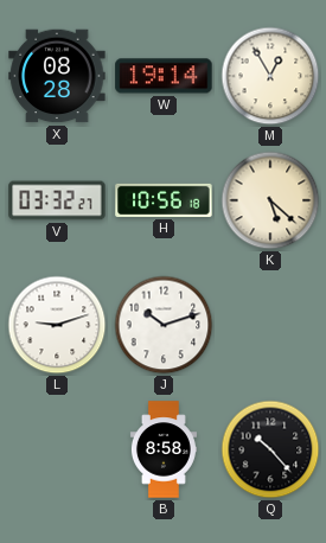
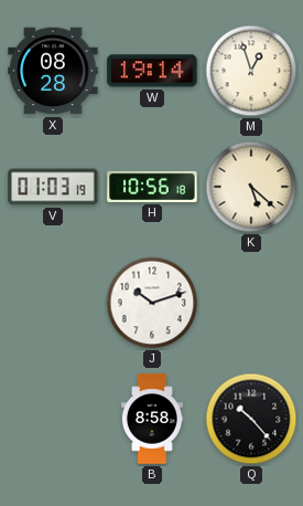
M: 12:55 -> 12:57 (251, 71)
V: 03:32 -> 01:03 (53, 187)
L: 9:12 -> none (57, 325)
